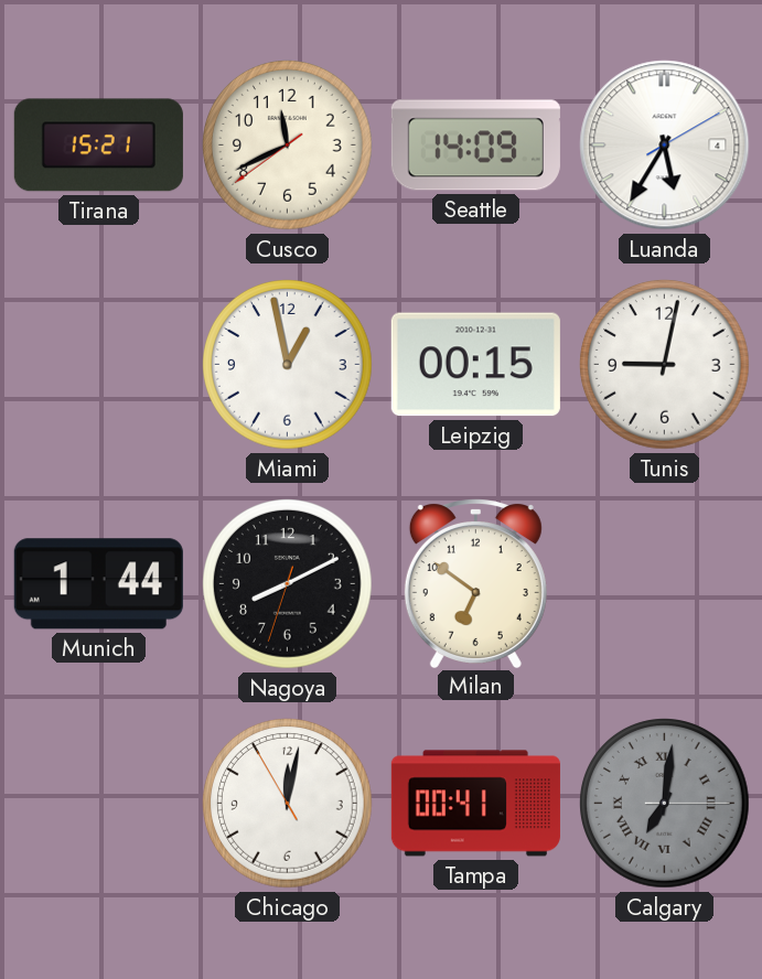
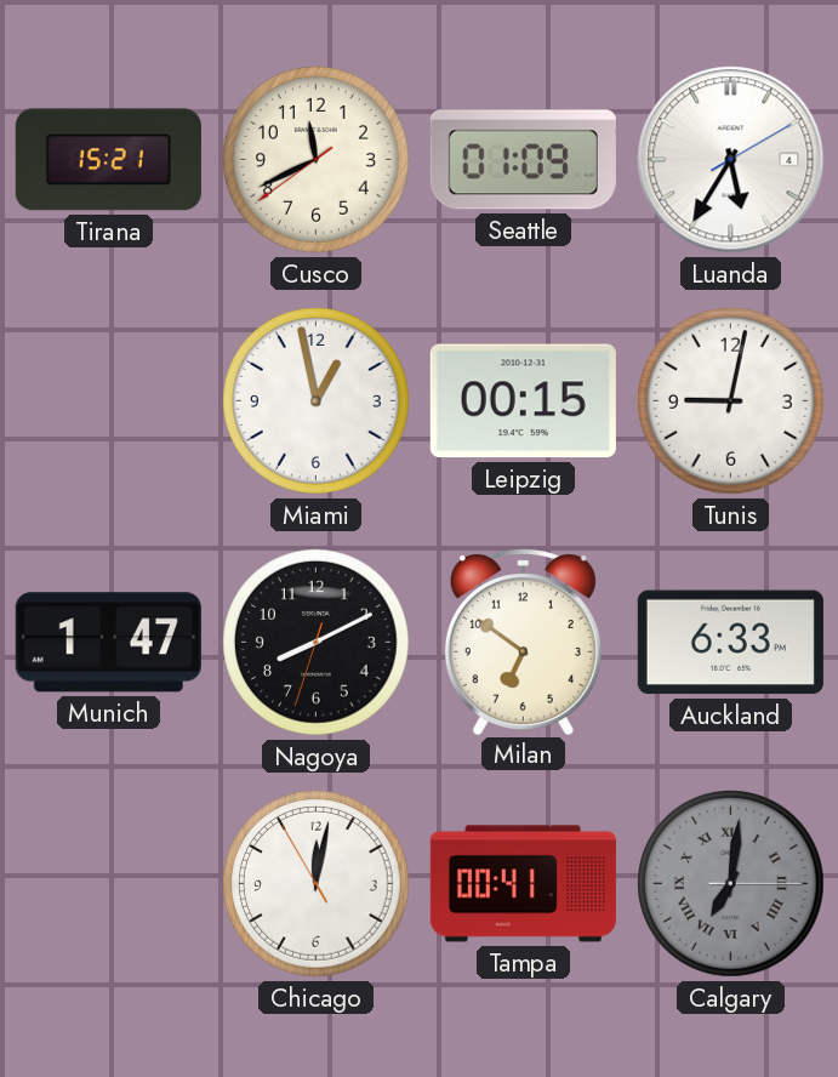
Seattle: 14:09 -> 01:09 (523, 160)
Munich: 1:44 -> 1:47 (108, 643)
Auckland: none -> 6:33 (730, 643)
